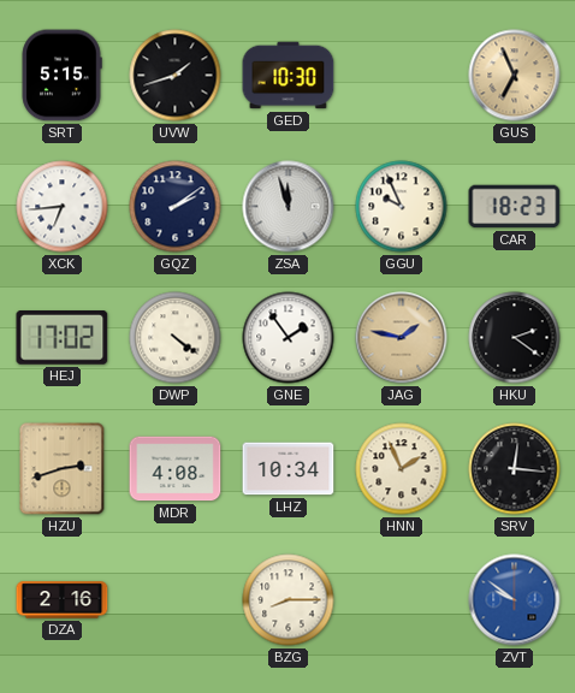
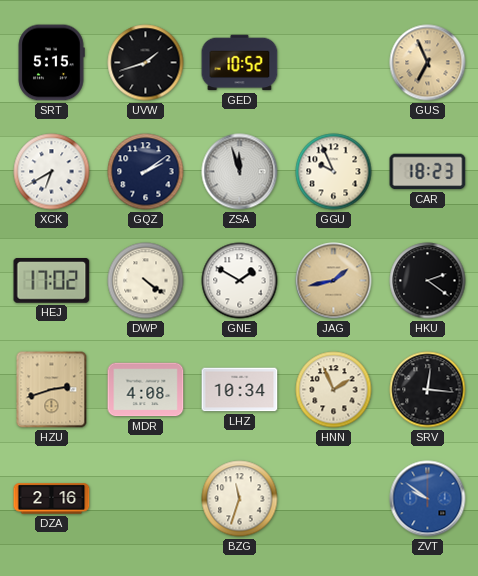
GED: 10:30 -> 10:52 (240, 63)
XCK: 6:44 -> 6:40 (52, 172)
GNE: 1:54 -> 1:50 (240, 281)
JAG: 1:47 -> 1:43 (334, 281)
BZG: 8:15 -> 11:33 (240, 499)
